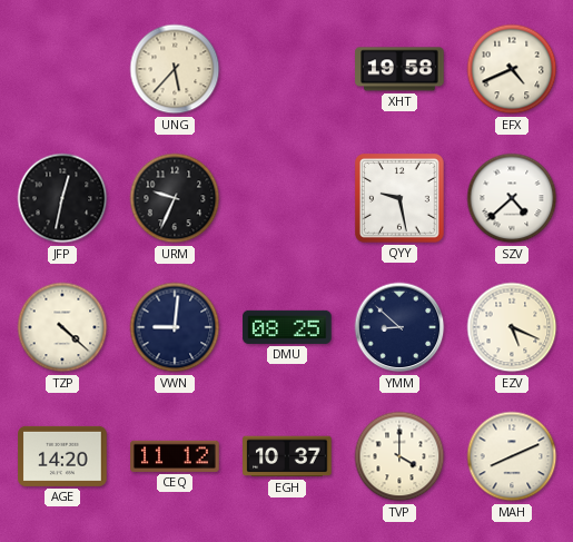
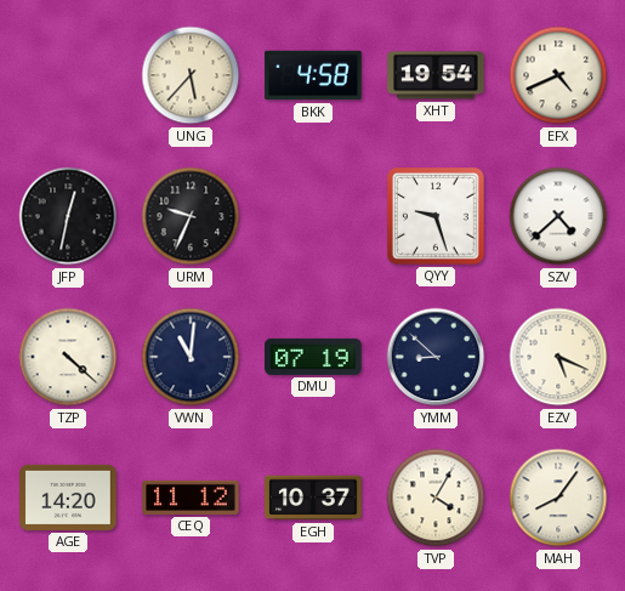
BKK: none -> 4:58 (313, 75)
XHT: 19:58 -> 19:54 (436, 75)
QYY: 9:28 -> 9:27 (437, 217)
VWN: 9:01 -> 11:01 (191, 357)
DMU: 08:25 -> 07:19 (313, 357)
TVP: 4:00 -> 4:05 (436, 498)
MAH: 8:11 -> 8:06 (558, 498)
